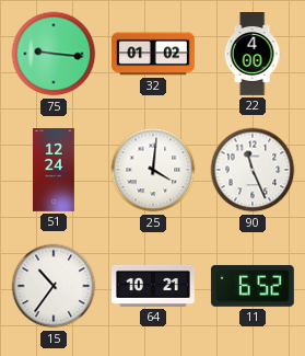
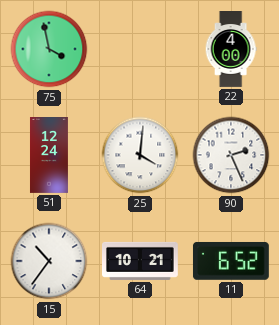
75: 9:16 -> 3:58 (49, 49)
32: 01:02 -> none (154, 54)
90: 11:26 -> 2:26 (231, 155)
